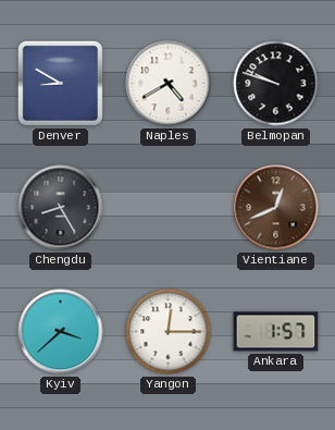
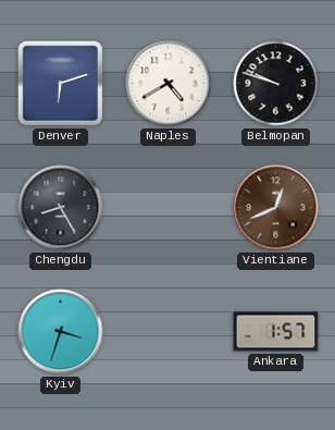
Denver: 8:50 -> 6:12 (60, 83)
Kyiv: 3:38 -> 3:33 (61, 332)
Yangon: 12:15 -> none (169, 332)
